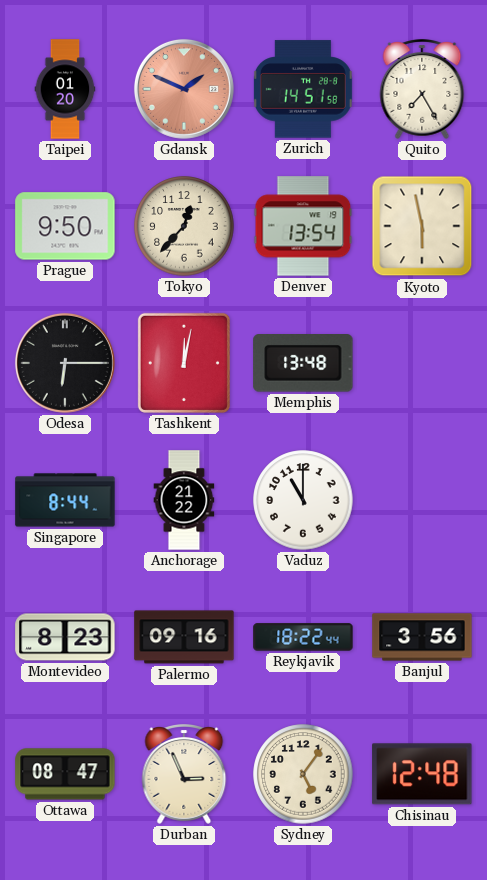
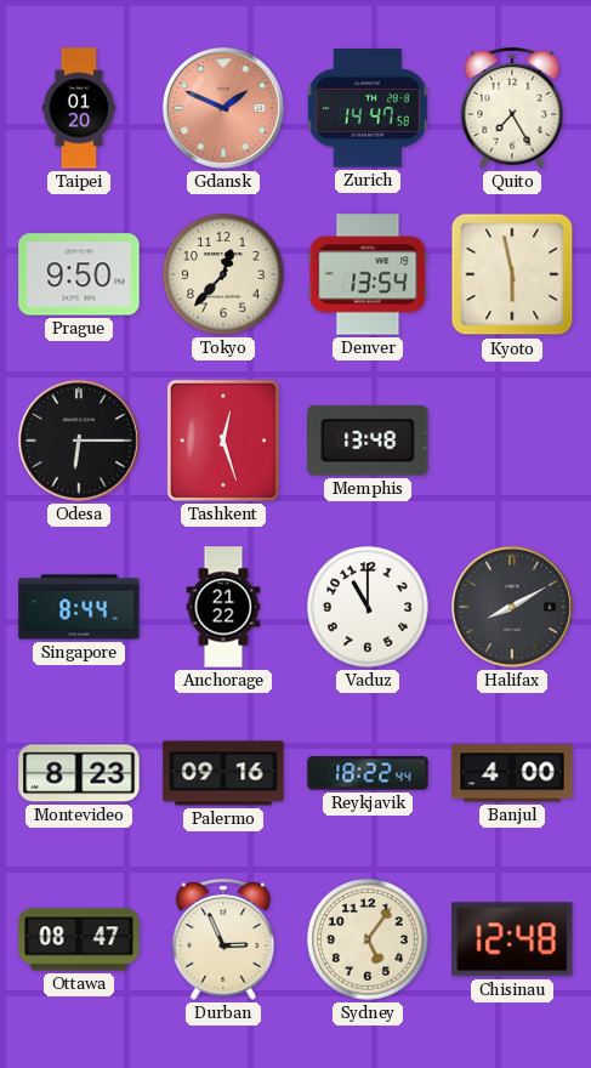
Zurich: 14:51 -> 14:47 (368, 108)
Tashkent: 12:02 -> 12:27 (223, 441)
Halifax: none -> 8:10 (512, 607)
Banjul: 3:56 -> 4:00 (512, 773)
